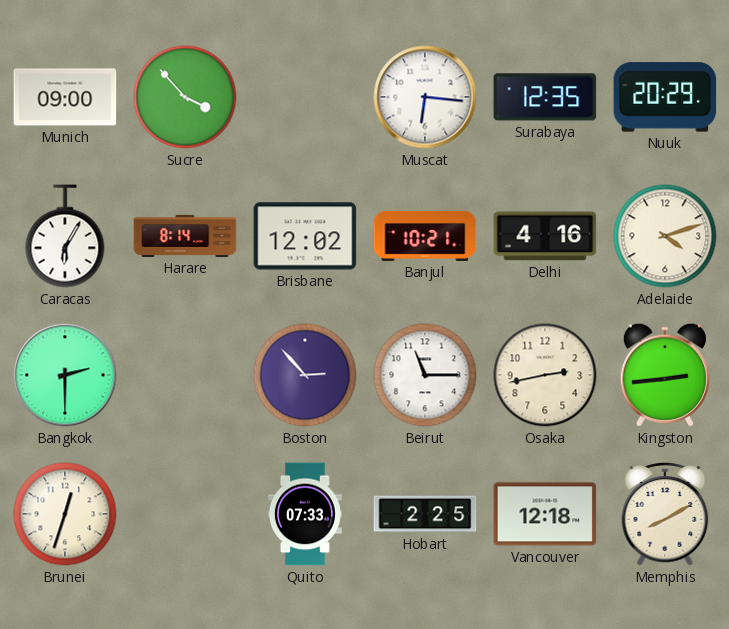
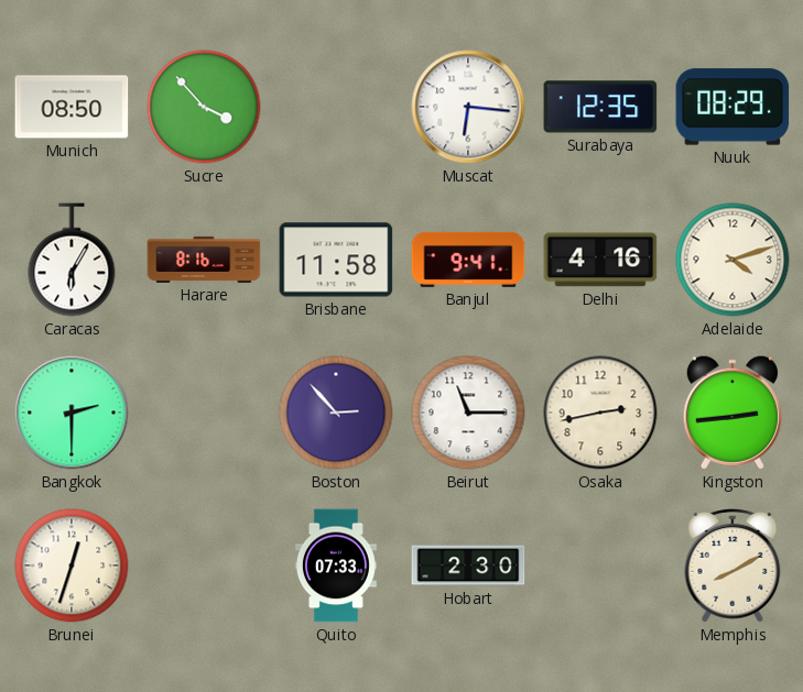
Munich: 09:00 -> 08:50 (72, 107)
Nuuk: 20:29 -> 08:29 (733, 107)
Harare: 8:14 -> 8:16 (204, 260)
Brisbane: 12:02 -> 11:58 (336, 260)
Banjul: 10:21 -> 9:41 (468, 260)
Hobart: 2:25 -> 2:30 (468, 565)
Vancouver: 12:18 -> none (545, 514)
